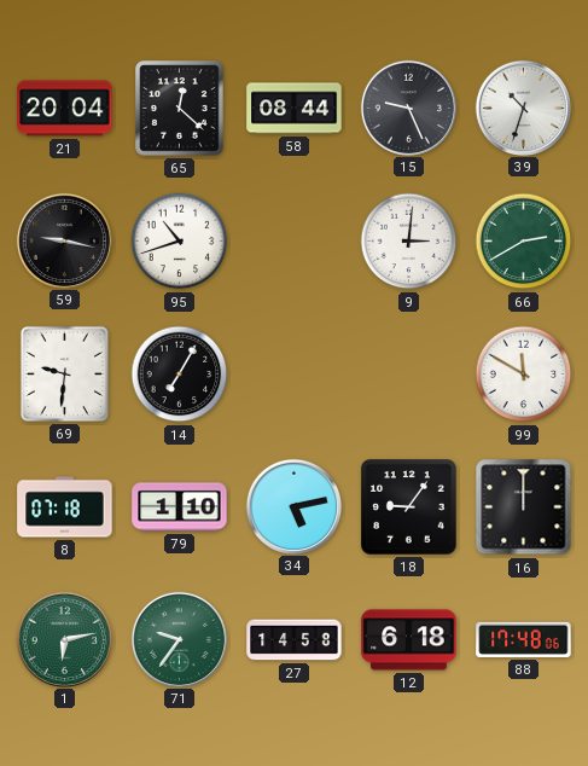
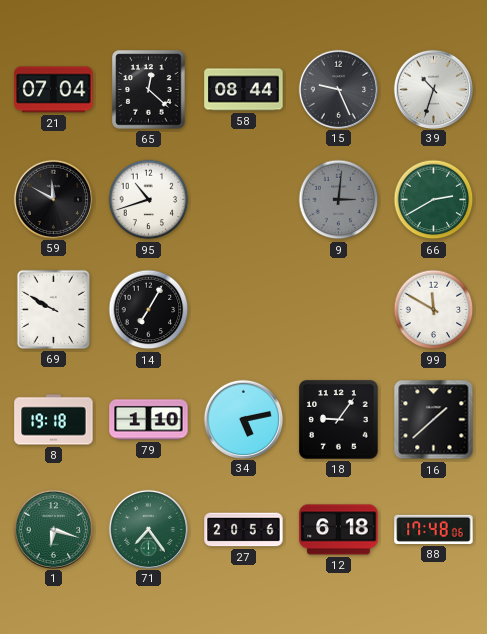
21: 20:04 -> 07:04 (54, 90)
59: 9:17 -> 11:50 (53, 199)
9 dial: white -> grey (339, 200)
69: 9:31 -> 9:50 (53, 309)
8: 07:18 -> 19:18 (54, 420)
16: 12:00 -> 1:38 (434, 420)
1: 6:13 -> 6:18 (53, 529)
71: 9:36 -> 7:24 (148, 529)
27: 14:58 -> 20:56 (244, 530)
